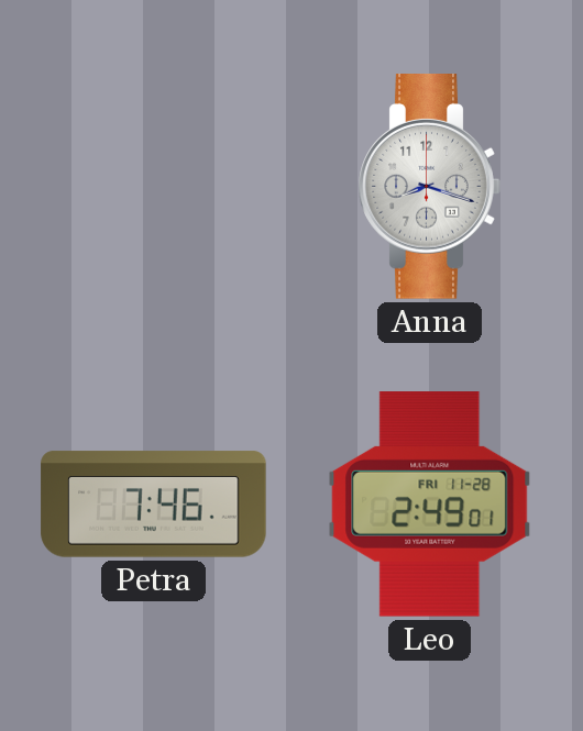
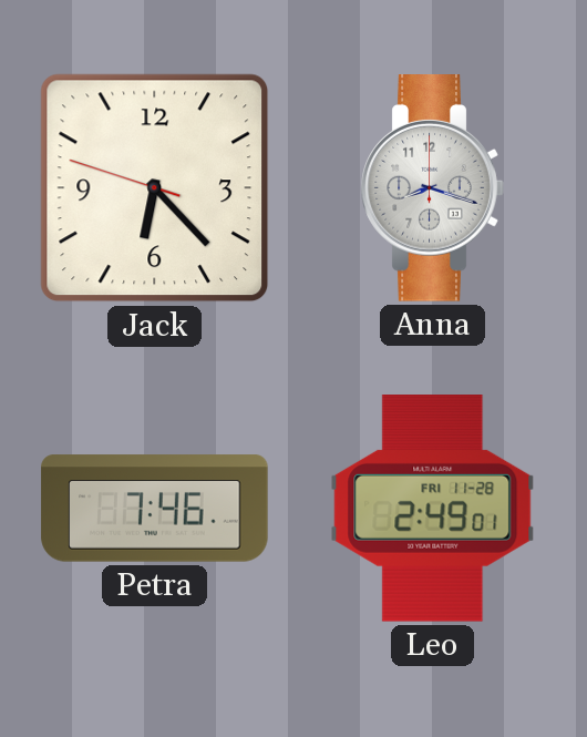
Jack: none -> 6:22 (155, 188)
